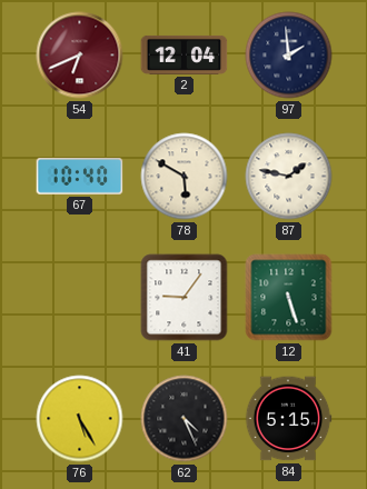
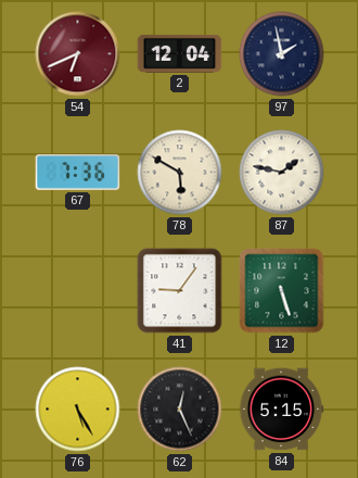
97: 1:59 -> 1:58 (282, 54)
67: 10:40 -> 7:36 (78, 173)
62: 4:26 -> 12:26 (180, 410)
